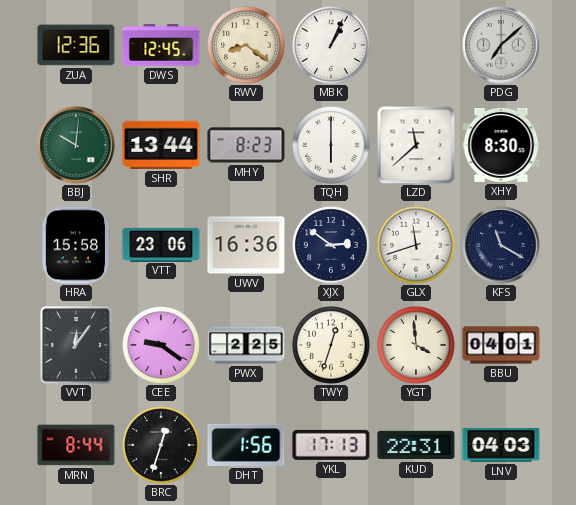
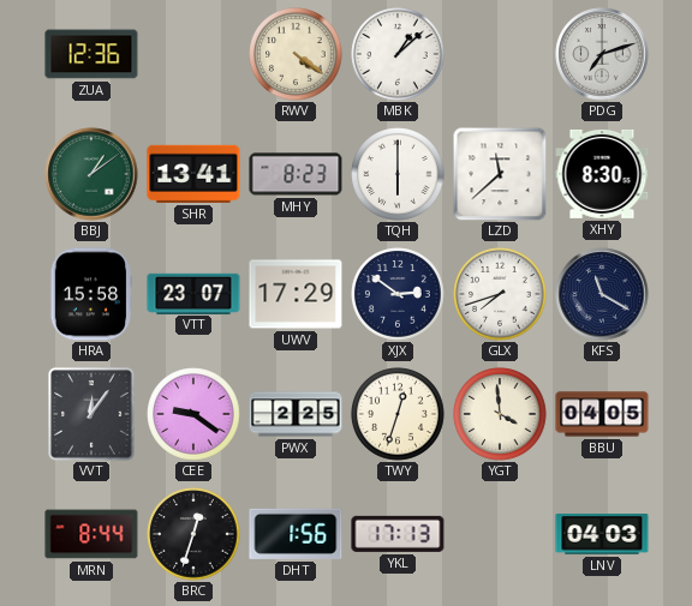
DWS: 12:45 -> none (161, 45)
RWV: 8:21 -> 4:21 (296, 54)
MBK: 1:04 -> 1:08 (398, 54)
PDG: 7:08 -> 7:12 (602, 54)
BBJ: 10:01 -> 1:09 (91, 174)
SHR: 13:44 -> 13:41 (193, 174)
VTT: 23:06 -> 23:07 (193, 293)
UWV: 16:36 -> 17:29 (296, 294)
GLX: 11:42 -> 7:42 (500, 294)
BBU: 04:01 -> 04:05 (602, 414)
KUD: 22:31 -> none (416, 445)
